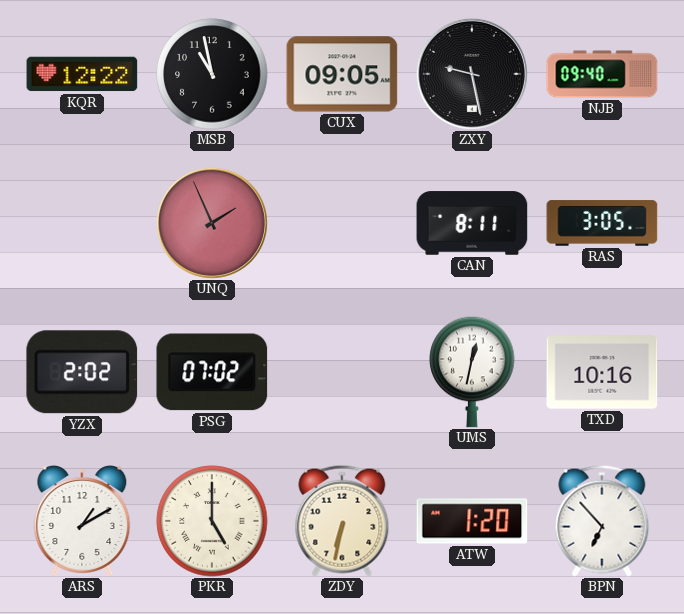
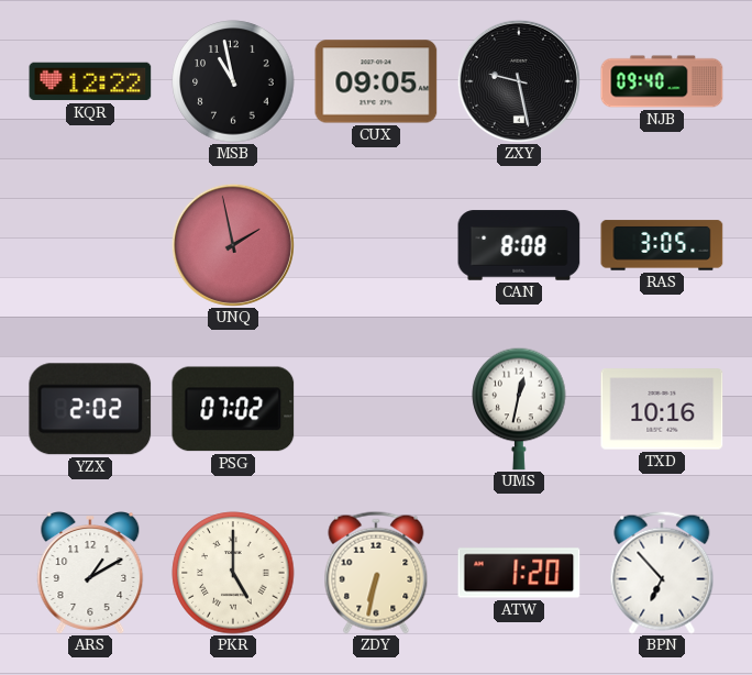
UNQ: 1:56 -> 1:58 (233, 245)
CAN: 8:11 -> 8:08 (519, 245)
